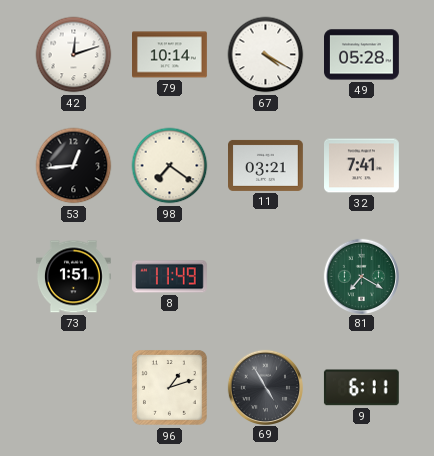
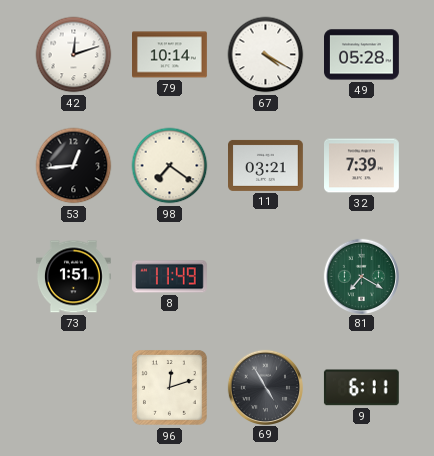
32: 7:41 -> 7:39 (362, 166)
96: 1:12 -> 12:12 (170, 388)
